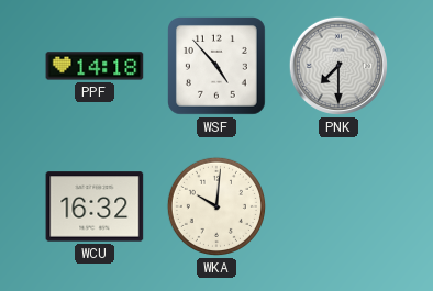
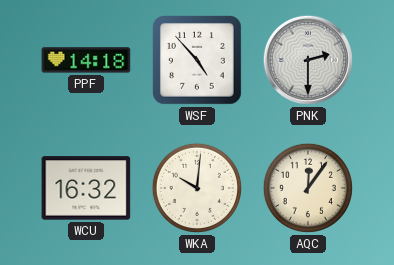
PNK: 7:30 -> 2:30 (308, 60)
AQC: none -> 12:06 (308, 188)
